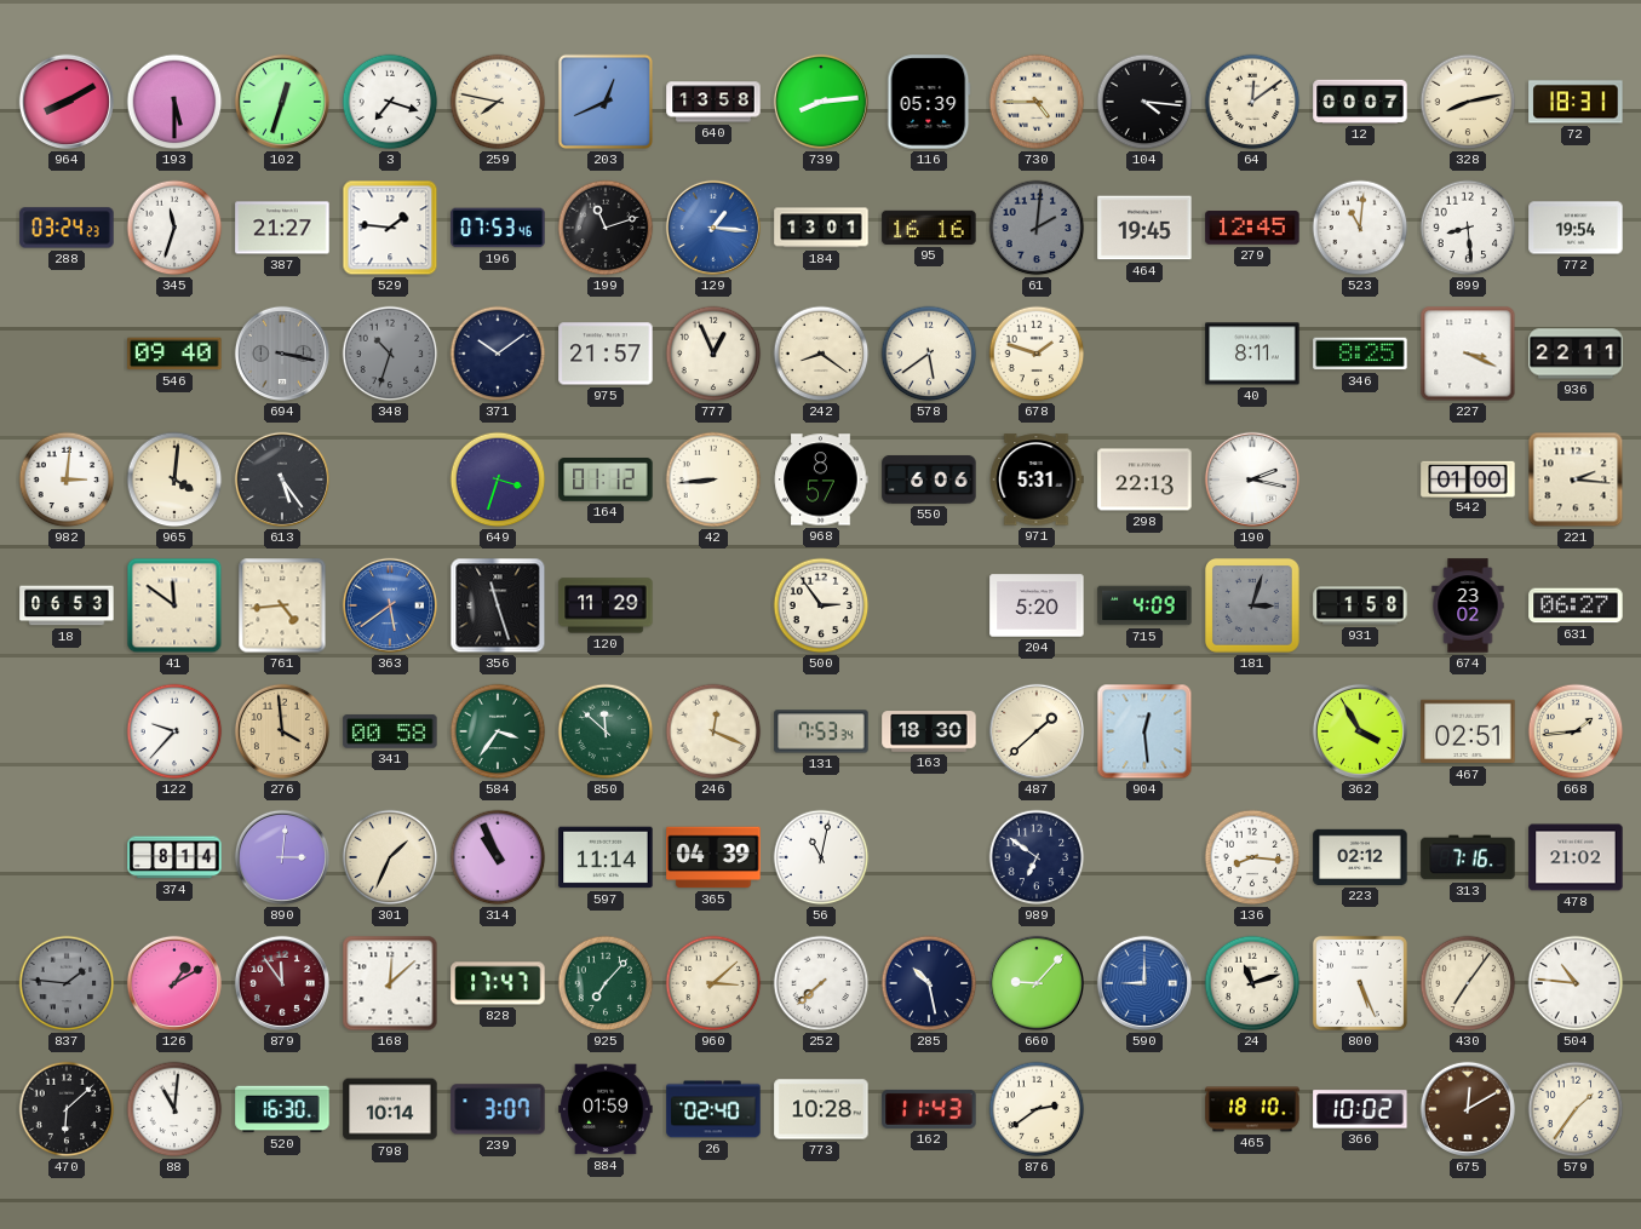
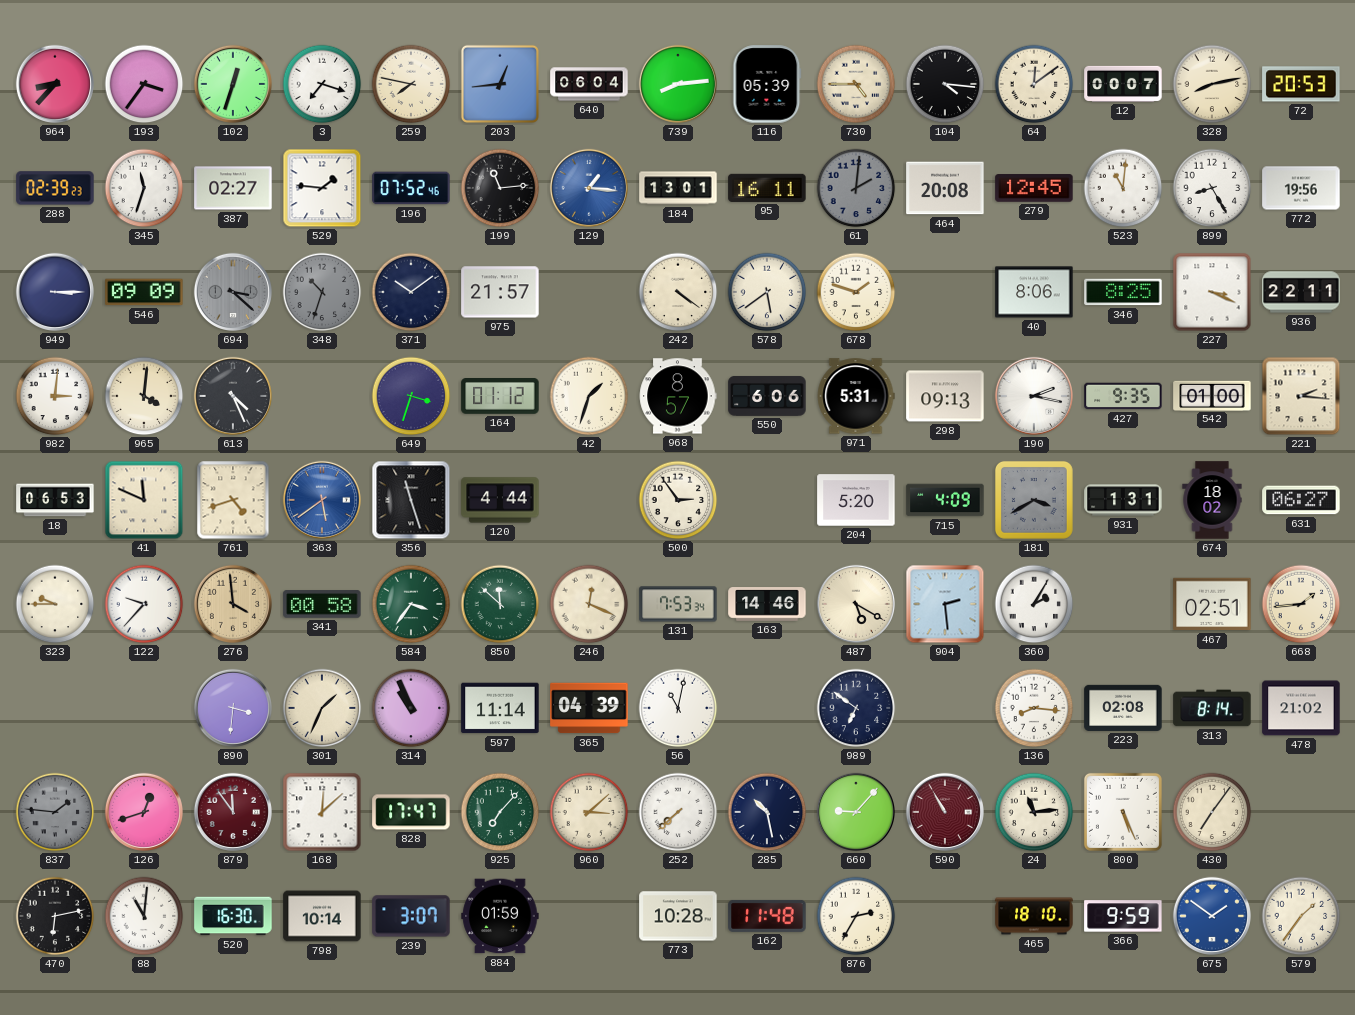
964: 8:10 -> 8:37 (55, 84)
193: 5:30 -> 3:36 (144, 84)
203: 12:41 -> 12:44 (500, 84)
640: 13:58 -> 06:04 (589, 84)
72: 18:31 -> 20:53 (1301, 84)
288: 03:24 -> 02:39 (55, 188)
387: 21:27 -> 02:27 (233, 188)
196: 07:53 -> 07:52 (411, 188)
199: 11:12 -> 11:14 (500, 188)
95: 16:16 -> 16:11 (767, 188)
464: 19:45 -> 20:08 (945, 188)
899: 8:29 -> 8:25 (1212, 188)
772: 19:54 -> 19:56 (1301, 188)
949: none -> 3:15 (55, 292)
546: 09:40 -> 09:09 (144, 292)
694: 3:17 -> 3:22 (233, 292)
777: 12:56 -> none (713, 354)
242: 8:21 -> 4:21 (678, 292)
40: 8:11 -> 8:06 (1034, 292)
613: 5:24 -> 4:26 (233, 396)
42: 8:44 -> 1:33 (589, 396)
298: 22:13 -> 09:13 (945, 396)
427: none -> 9:35 (1123, 396)
41: 11:51 -> 11:49 (144, 500)
761: 4:44 -> 4:42 (233, 500)
120: 11:29 -> 4:44 (500, 500)
181: 3:03 -> 3:40 (1034, 500)
931: 1:58 -> 1:31 (1123, 500)
674: 23:02 -> 18:02 (1212, 500)
323: none -> 9:45 (55, 604)
163: 18:30 -> 14:46 (767, 604)
487: 1:38 -> 5:20 (856, 604)
904: 12:29 -> 2:29 (945, 604)
360: none -> 2:05 (1034, 604)
362: 3:55 -> none (1360, 731)
374: 8:14 -> none (174, 857)
890: 3:01 -> 3:31 (233, 708)
223: 02:12 -> 02:08 (1123, 708)
313: 7:16 -> 8:14 (1212, 708)
126: 1:10 -> 12:42 (144, 812)
590: 9:00 -> 10:55 (945, 812)
590 dial: blue -> burgundy (945, 812)
24: 11:12 -> 11:14 (1034, 812)
504: 10:46 -> none (1576, 983)
470: 6:08 -> 6:13 (55, 916)
26: 02:40 -> none (713, 1109)
162: 11:43 -> 11:48 (767, 916)
876: 2:39 -> 2:35 (856, 916)
366: 10:02 -> 9:59 (1123, 916)
675: 12:10 -> 1:51 (1212, 916)
675 dial: brown -> blue (1212, 916)
